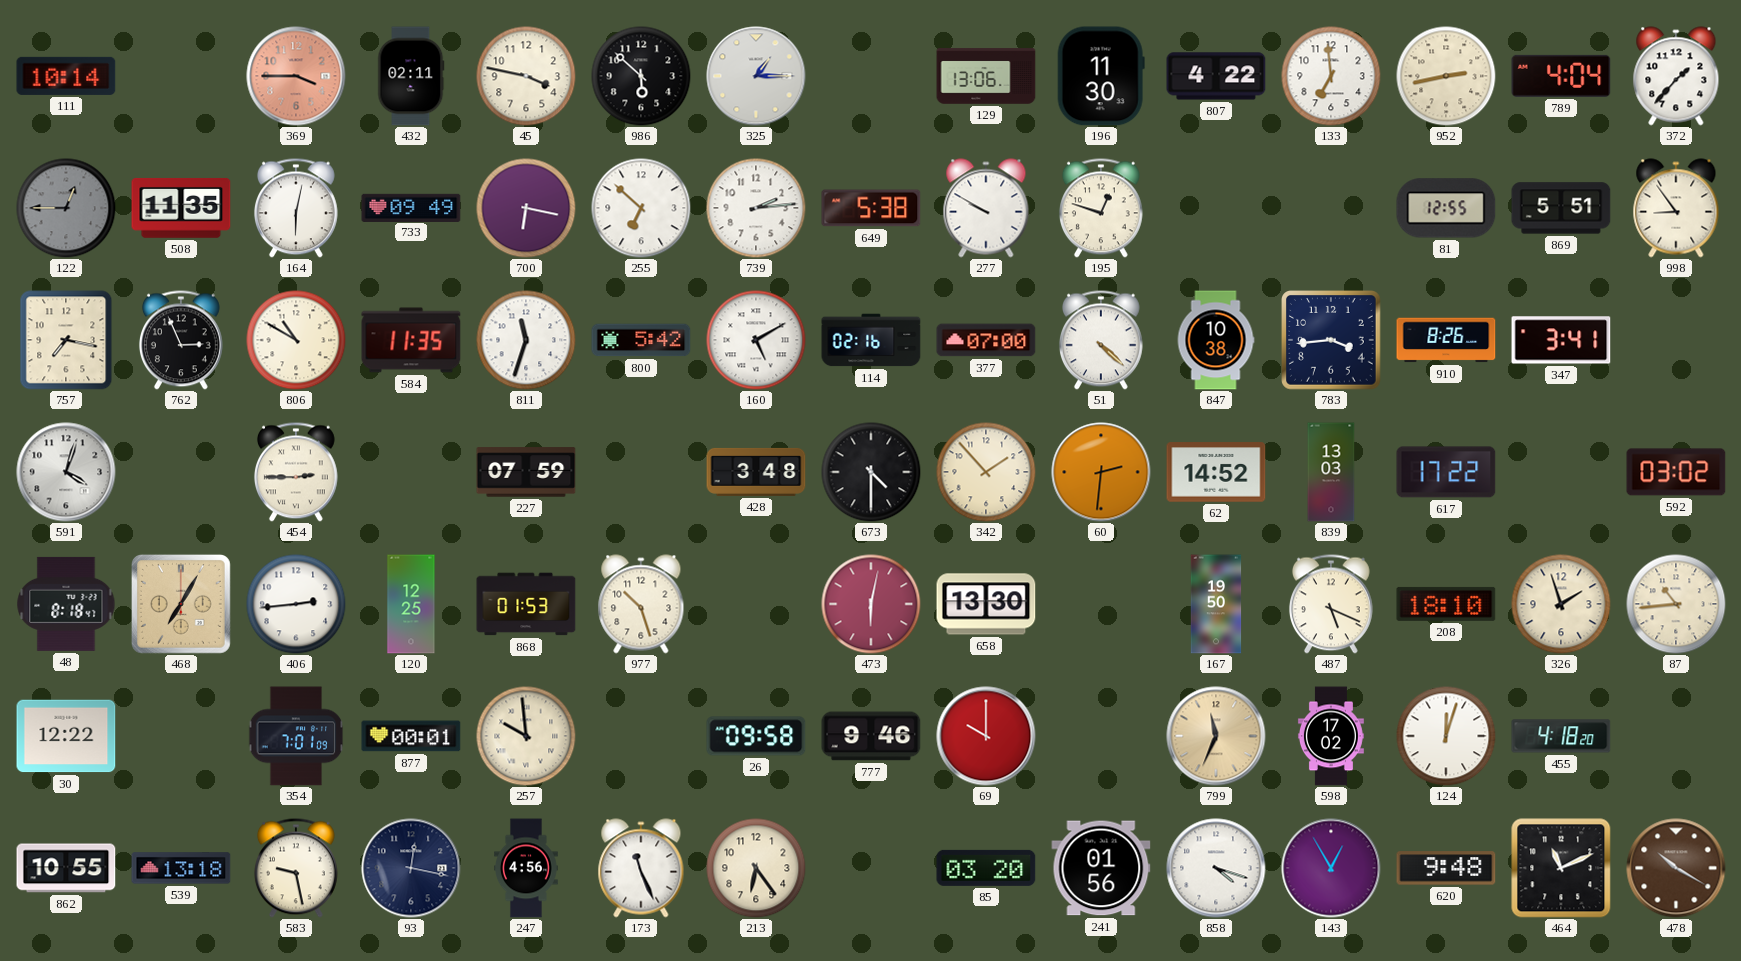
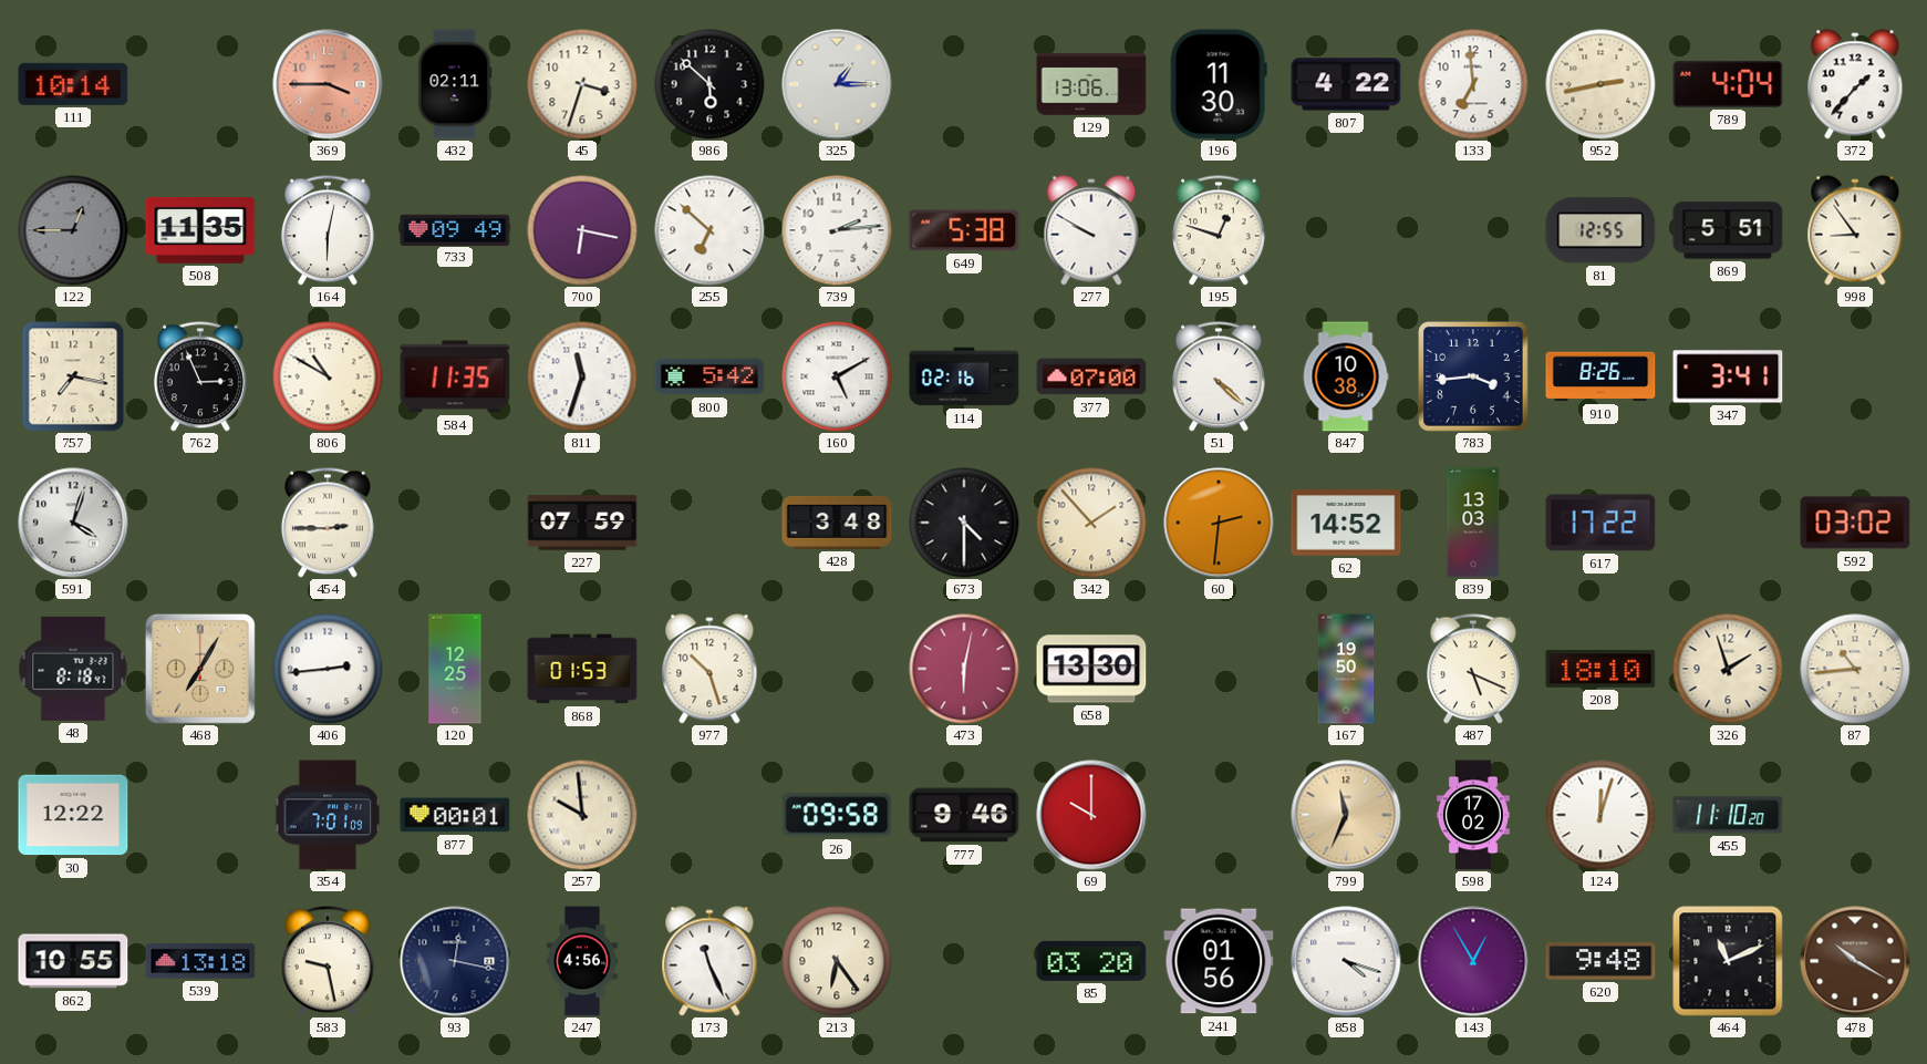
45: 3:47 -> 3:33 (582, 84)
455: 4:18 -> 11:10 (1728, 815)
